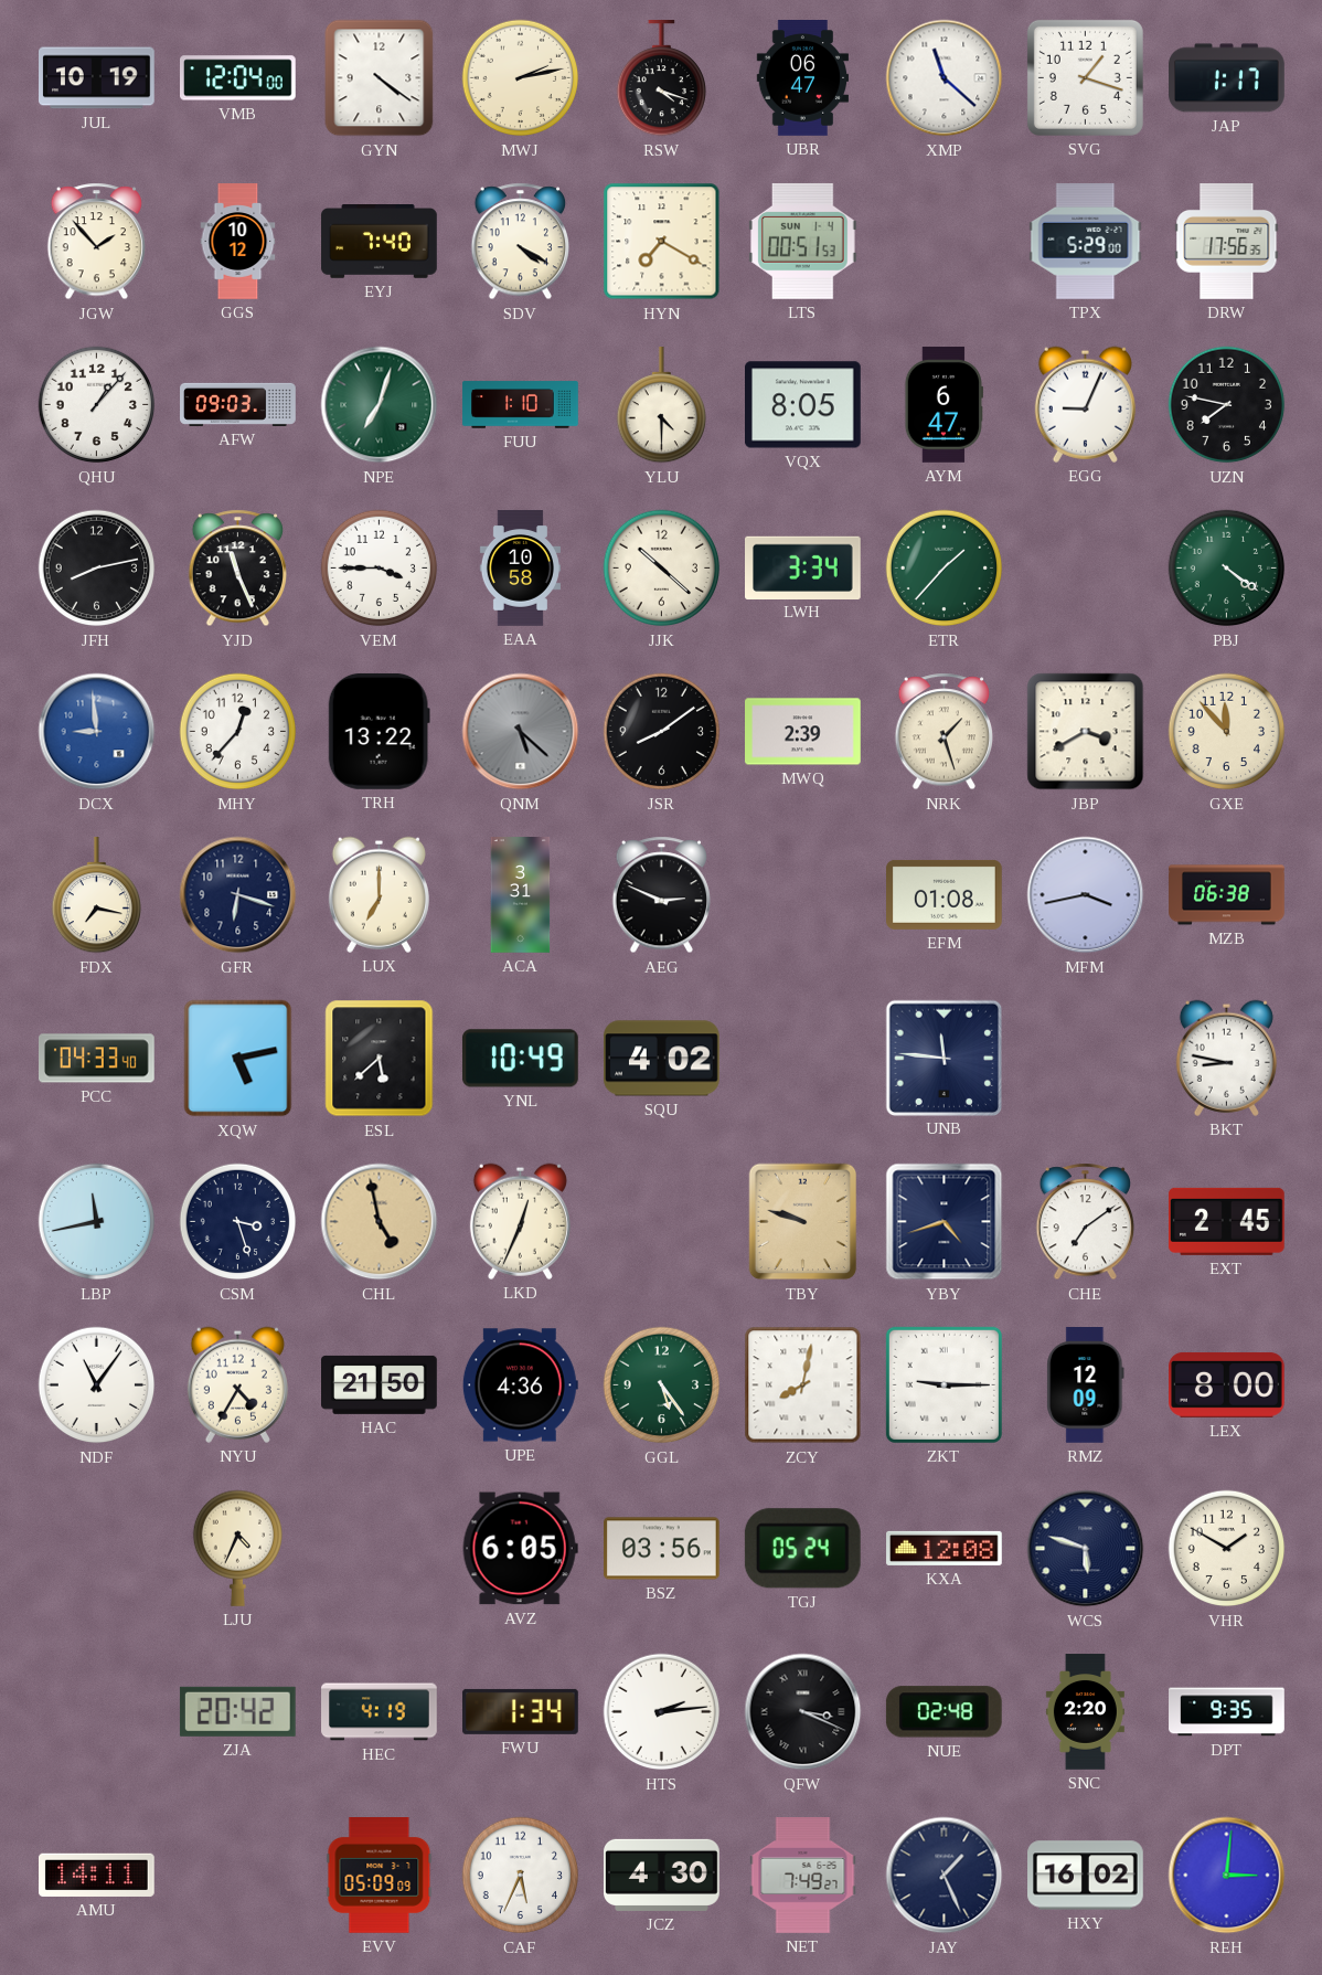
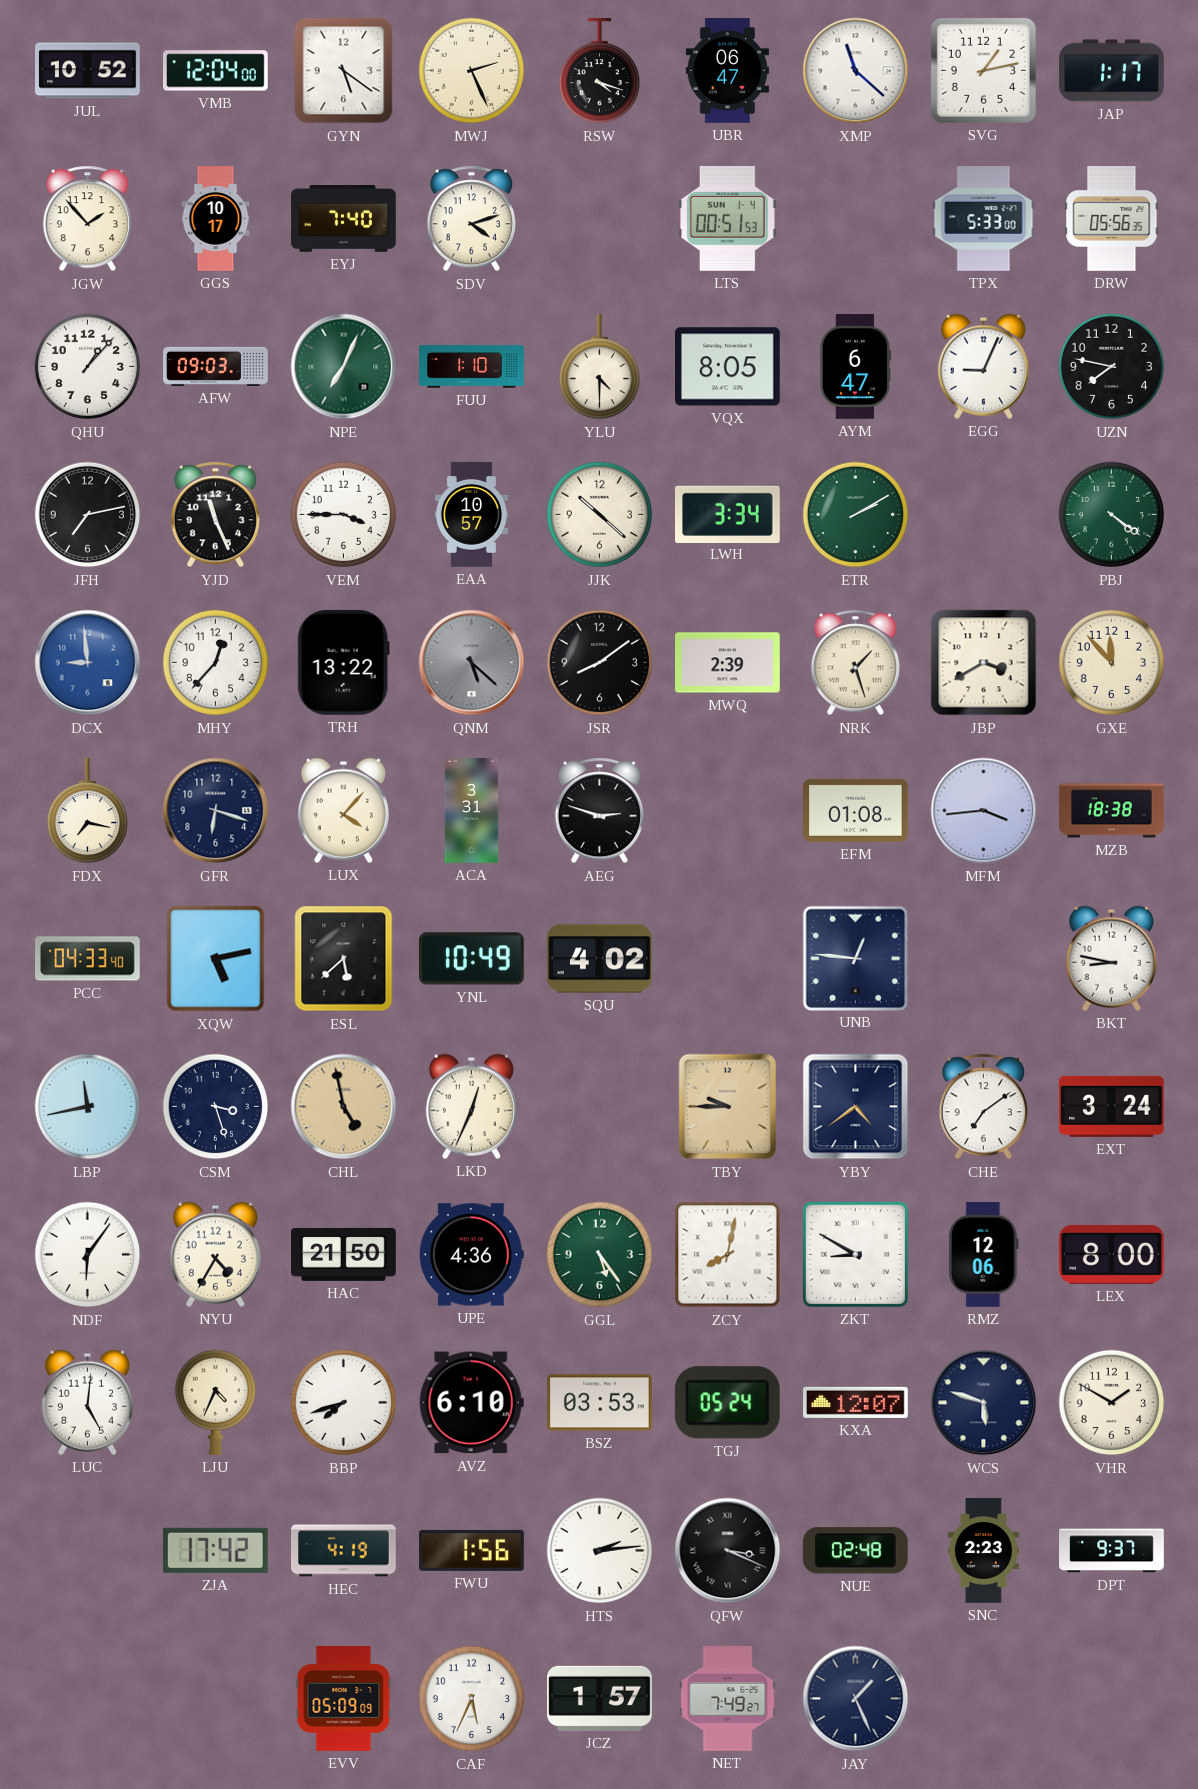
JUL: 10:19 -> 10:52 (88, 71)
GYN: 4:21 -> 5:21 (344, 71)
MWJ: 2:13 -> 2:26 (472, 71)
SVG: 1:18 -> 1:13 (983, 70)
GGS: 10:12 -> 10:17 (216, 219)
SDV: 4:20 -> 4:12 (471, 219)
HYN: 7:20 -> none (662, 242)
TPX: 5:29 -> 5:33 (984, 219)
DRW: 17:56 -> 05:56 (1112, 219)
NPE: 7:03 -> 7:04 (344, 367)
JFH: 8:13 -> 7:13 (88, 515)
EAA: 10:58 -> 10:57 (471, 515)
ETR: 1:37 -> 2:10 (856, 515)
LUX: 7:00 -> 4:07 (343, 810)
AEG: 2:49 -> 2:48 (599, 811)
MFM: 3:43 -> 3:44 (984, 811)
MZB: 06:38 -> 18:38 (1112, 811)
UNB: 11:46 -> 12:46 (855, 958)
TBY: 9:48 -> 9:45 (728, 1107)
YBY: 4:42 -> 4:39 (856, 1107)
EXT: 2:45 -> 3:24 (1112, 1106)
NDF: 11:06 -> 6:06 (88, 1255)
ZKT: 9:15 -> 8:50 (855, 1254)
RMZ: 12:09 -> 12:06 (984, 1255)
LUC: none -> 5:01 (87, 1402)
BBP: none -> 7:42 (344, 1403)
AVZ: 6:05 -> 6:10 (471, 1403)
BSZ: 03:56 -> 03:53 (600, 1403)
KXA: 12:08 -> 12:07 (856, 1402)
ZJA: 20:42 -> 17:42 (215, 1550)
FWU: 1:34 -> 1:56 (472, 1550)
SNC: 2:20 -> 2:23 (983, 1551)
DPT: 9:35 -> 9:37 (1112, 1551)
AMU: 14:11 -> none (97, 1875)
JCZ: 4:30 -> 1:57 (600, 1698)
HXY: 16:02 -> none (1086, 1876)
REH: 3:01 -> none (1227, 1876)
